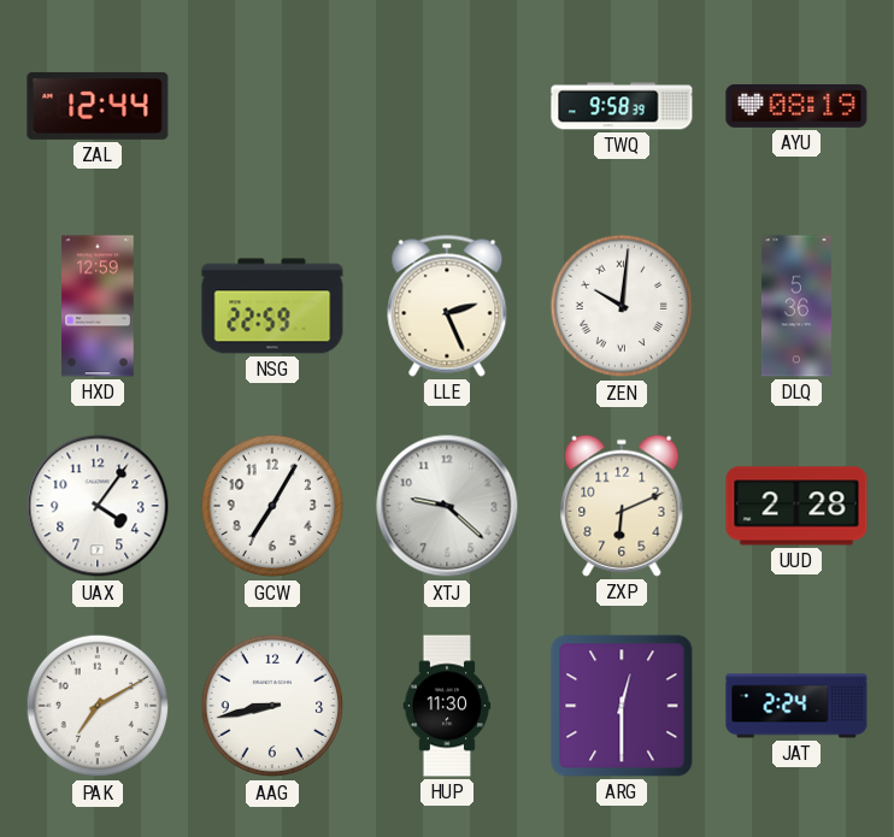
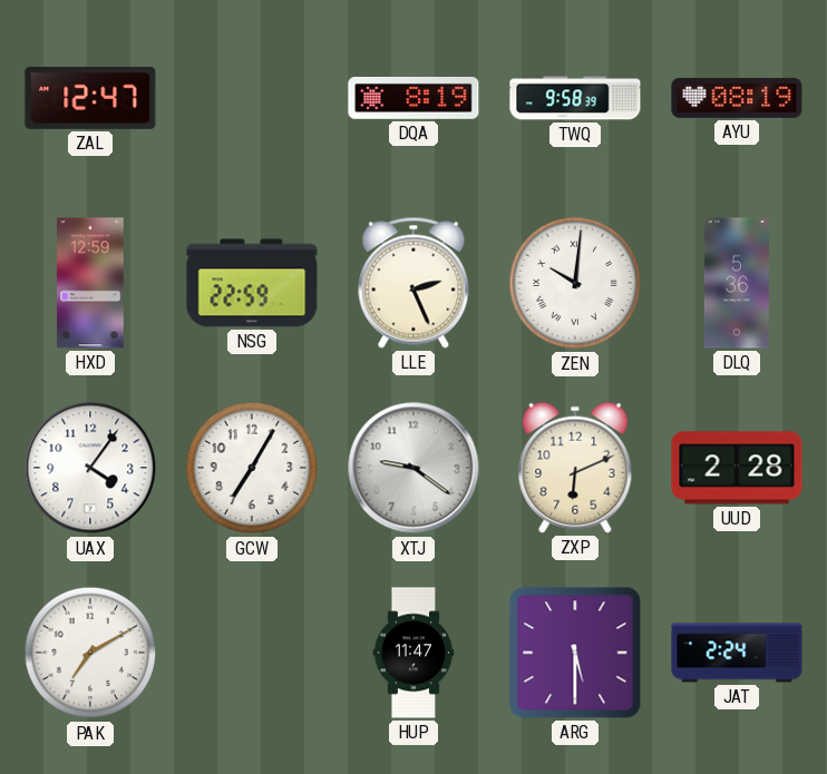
ZAL: 12:44 -> 12:47 (90, 98)
DQA: none -> 8:19 (413, 98)
XTJ: 9:22 -> 9:21 (413, 468)
AAG: 8:43 -> none (272, 706)
HUP: 11:30 -> 11:47 (413, 653)
ARG: 12:30 -> 5:30 (575, 653)
